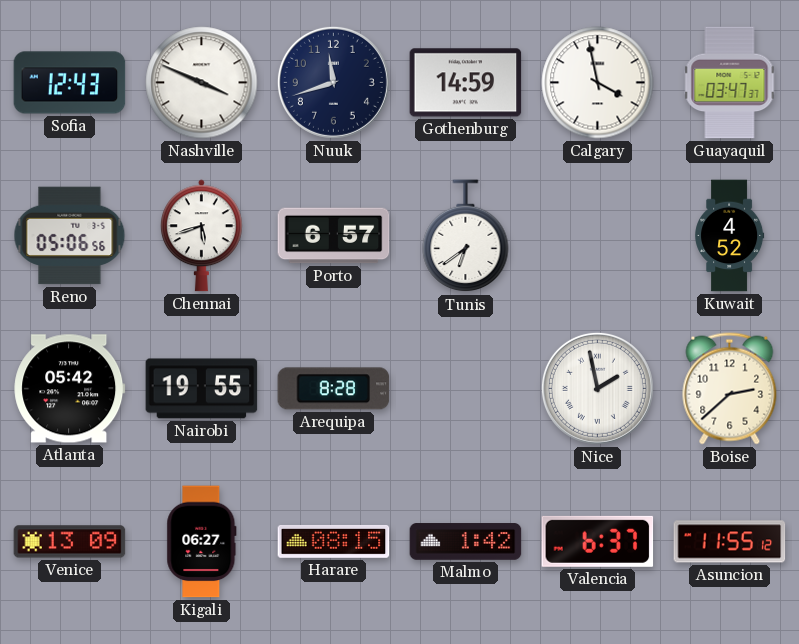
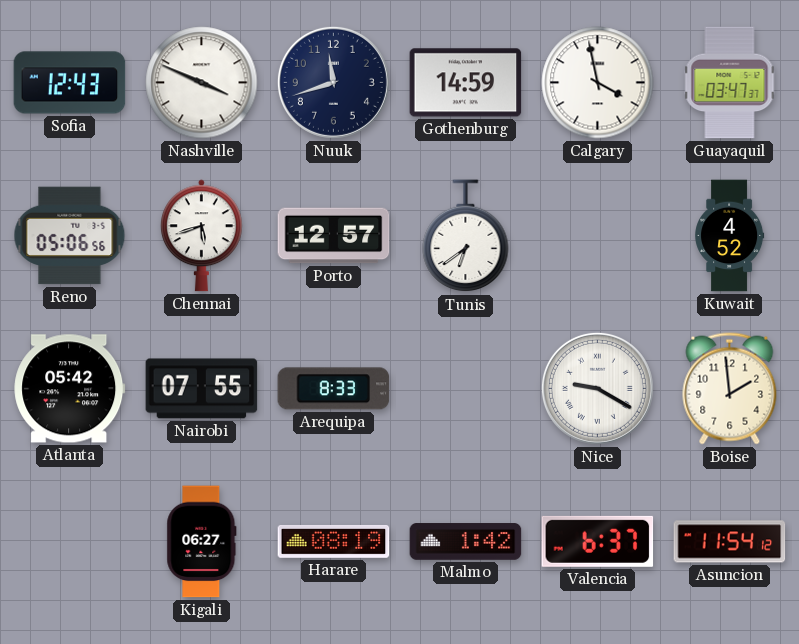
Porto: 6:57 -> 12:57 (334, 236)
Nairobi: 19:55 -> 07:55 (202, 389)
Arequipa: 8:28 -> 8:33 (334, 389)
Nice: 1:58 -> 9:20 (597, 388)
Boise: 2:38 -> 1:59 (730, 389)
Venice: 13:09 -> none (70, 542)
Harare: 08:15 -> 08:19 (334, 542)
Asuncion: 11:55 -> 11:54 (730, 542)
